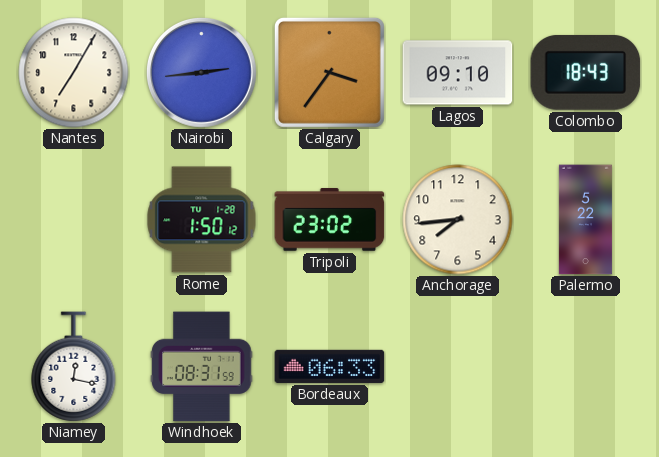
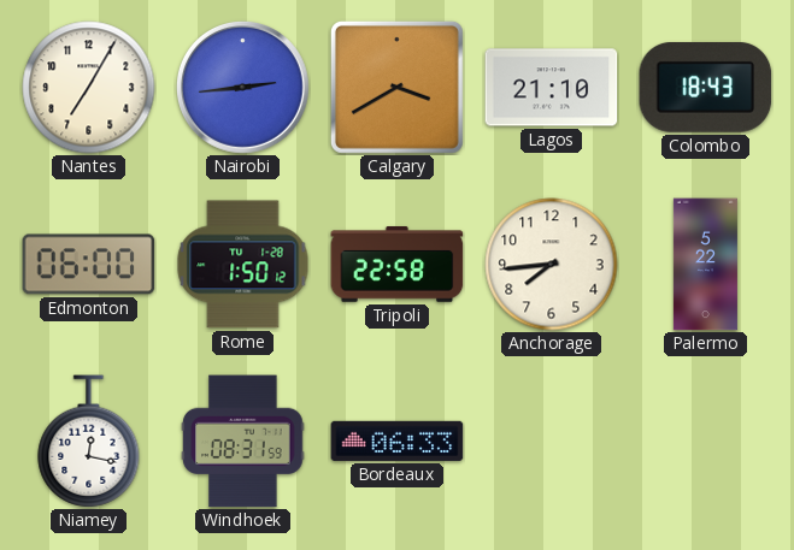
Calgary: 3:36 -> 3:40 (396, 87)
Lagos: 09:10 -> 21:10 (552, 88)
Edmonton: none -> 06:00 (89, 265)
Tripoli: 23:02 -> 22:58 (398, 265)
